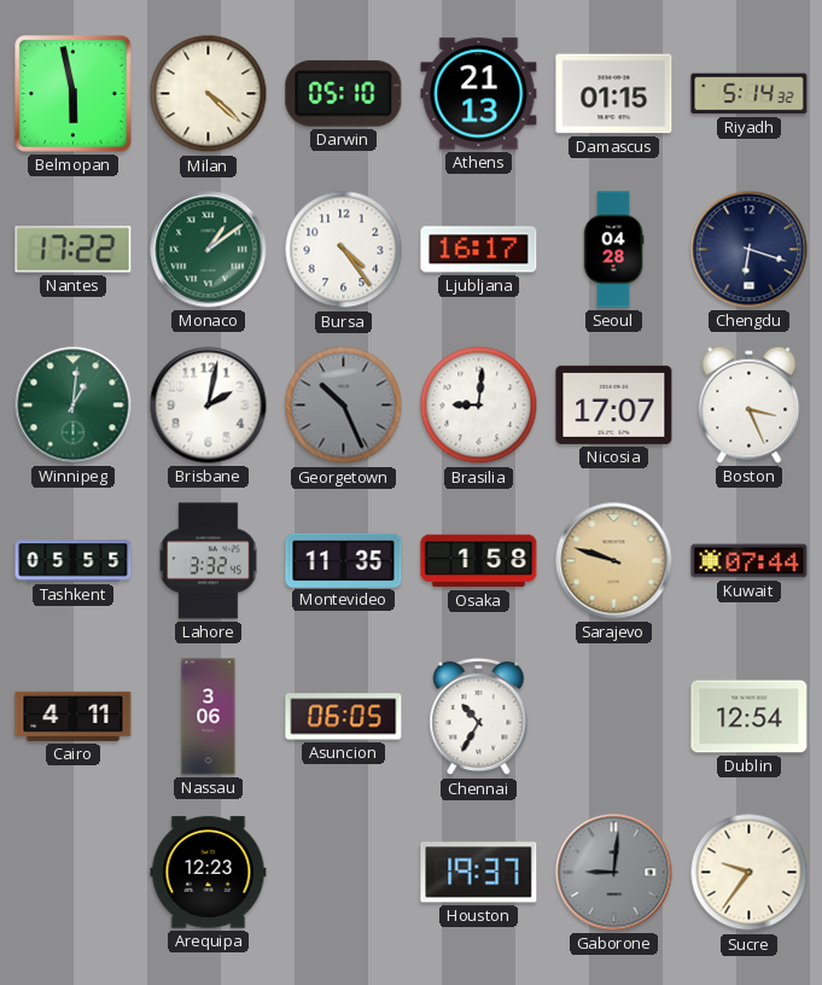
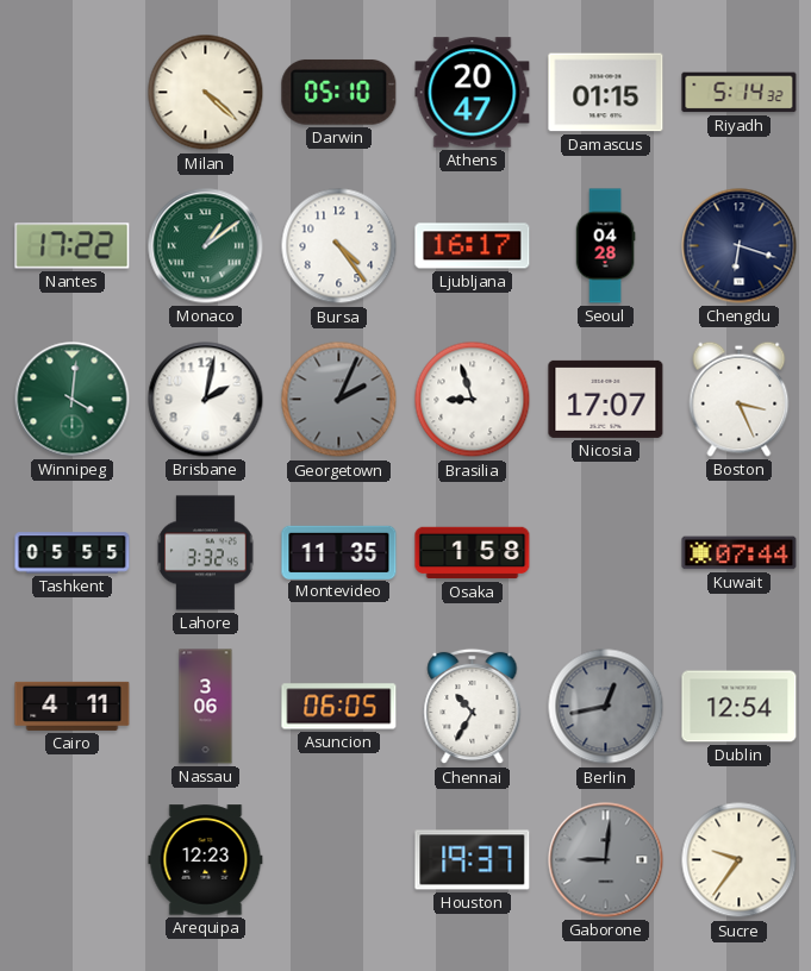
Belmopan: 5:58 -> none (74, 94)
Athens: 21:13 -> 20:47 (473, 93)
Winnipeg: 1:01 -> 4:01 (73, 400)
Georgetown: 10:26 -> 2:04 (339, 400)
Brasilia: 9:01 -> 8:57 (473, 400)
Sarajevo: 9:48 -> none (614, 561)
Berlin: none -> 12:43 (606, 707)
